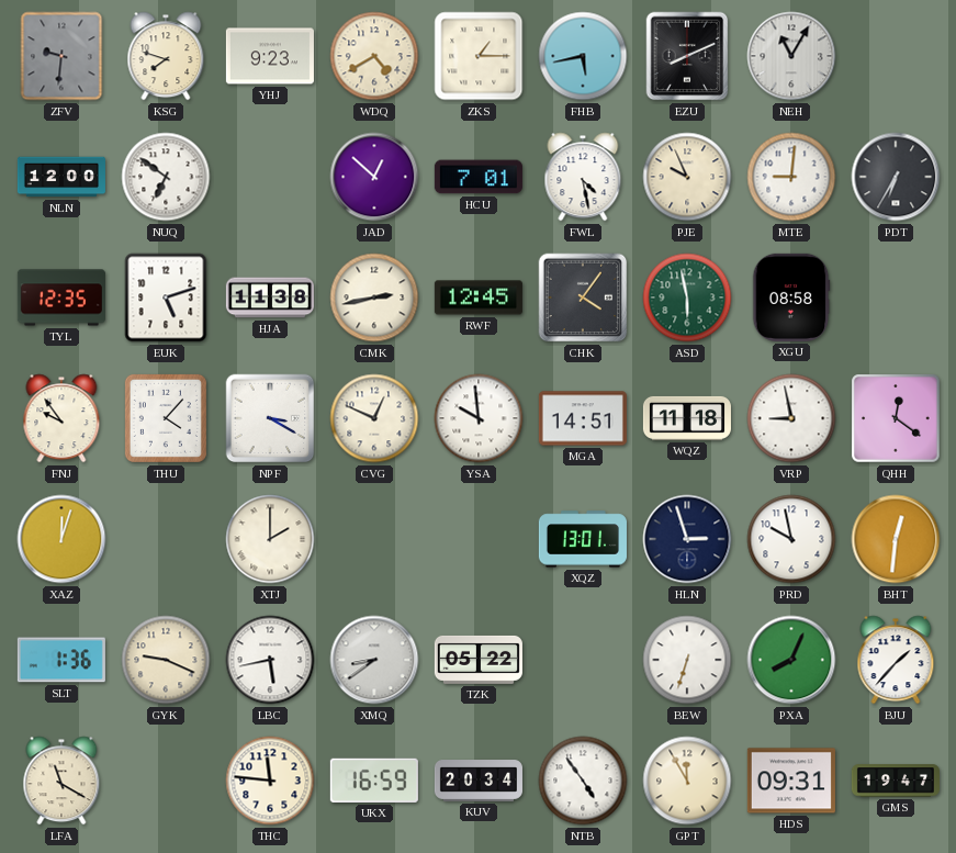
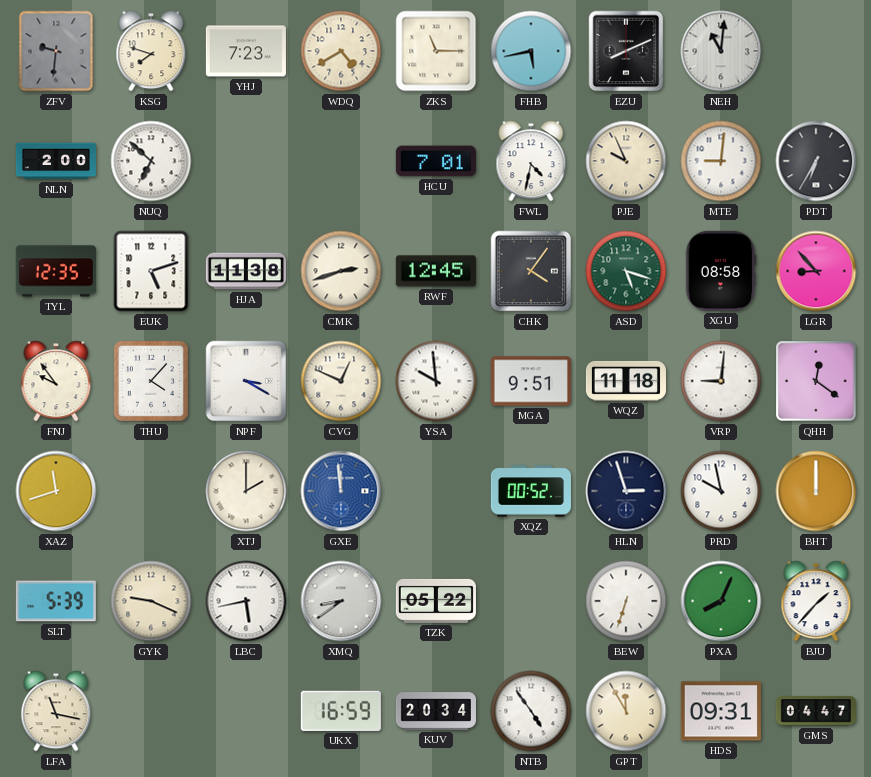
YHJ: 9:23 -> 7:23 (246, 51)
ZKS: 1:15 -> 11:15 (436, 51)
NEH: 11:05 -> 11:01 (721, 51)
NLN: 12:00 -> 2:00 (56, 161)
NUQ: 6:51 -> 6:52 (151, 161)
JAD: 12:52 -> none (374, 177)
FWL: 4:28 -> 4:32 (531, 161)
CMK: 2:43 -> 2:42 (341, 271)
ASD: 5:58 -> 5:18 (626, 271)
LGR: none -> 8:53 (816, 271)
MGA: 14:51 -> 9:51 (531, 381)
VRP: 8:58 -> 9:01 (721, 381)
XAZ: 12:03 -> 11:42 (56, 491)
GXE: none -> 11:59 (341, 491)
XQZ: 13:01 -> 00:52 (531, 491)
BHT: 12:31 -> 12:00 (816, 491)
SLT: 1:36 -> 5:39 (56, 601)
LFA: 11:20 -> 11:17 (56, 711)
THC: 11:46 -> none (270, 781)
GMS: 19:47 -> 04:47 (816, 711)
